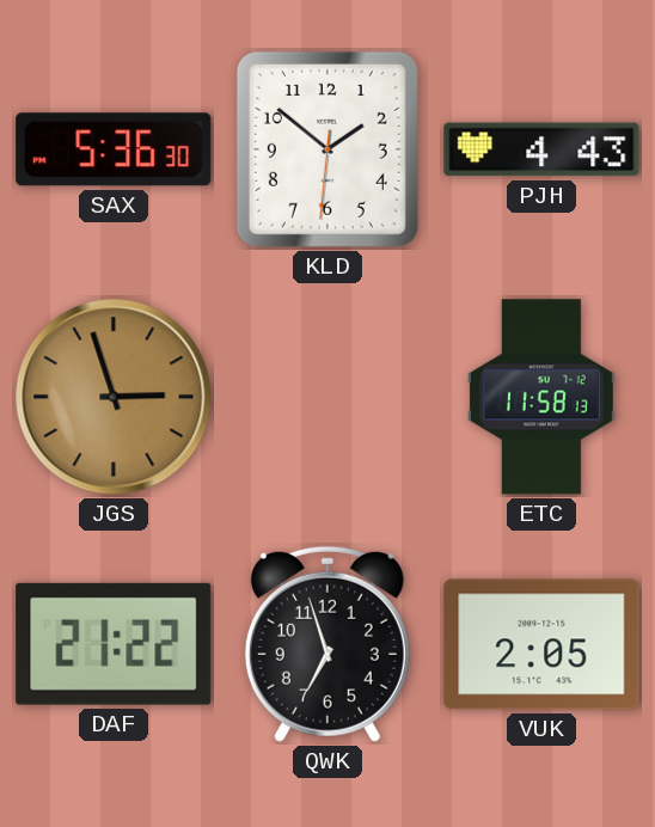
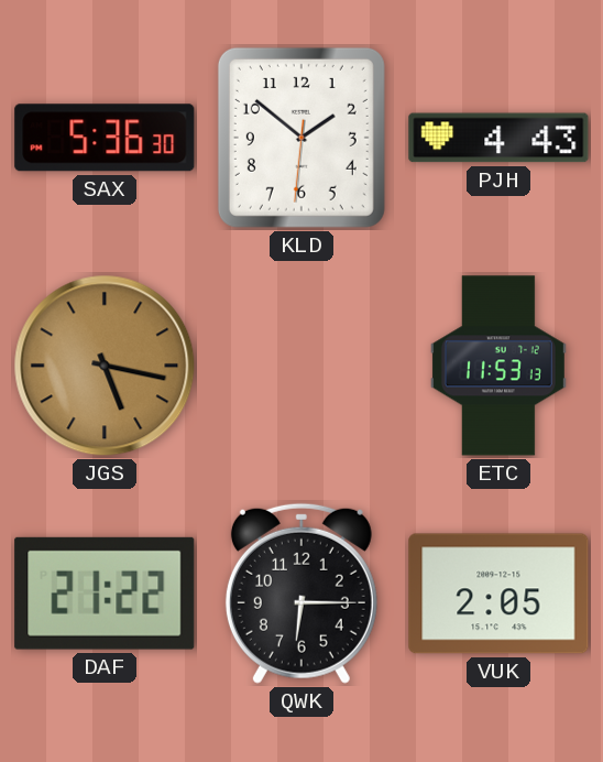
JGS: 2:57 -> 5:17 (105, 366)
ETC: 11:58 -> 11:53 (498, 366)
QWK: 6:57 -> 6:15 (301, 594)
